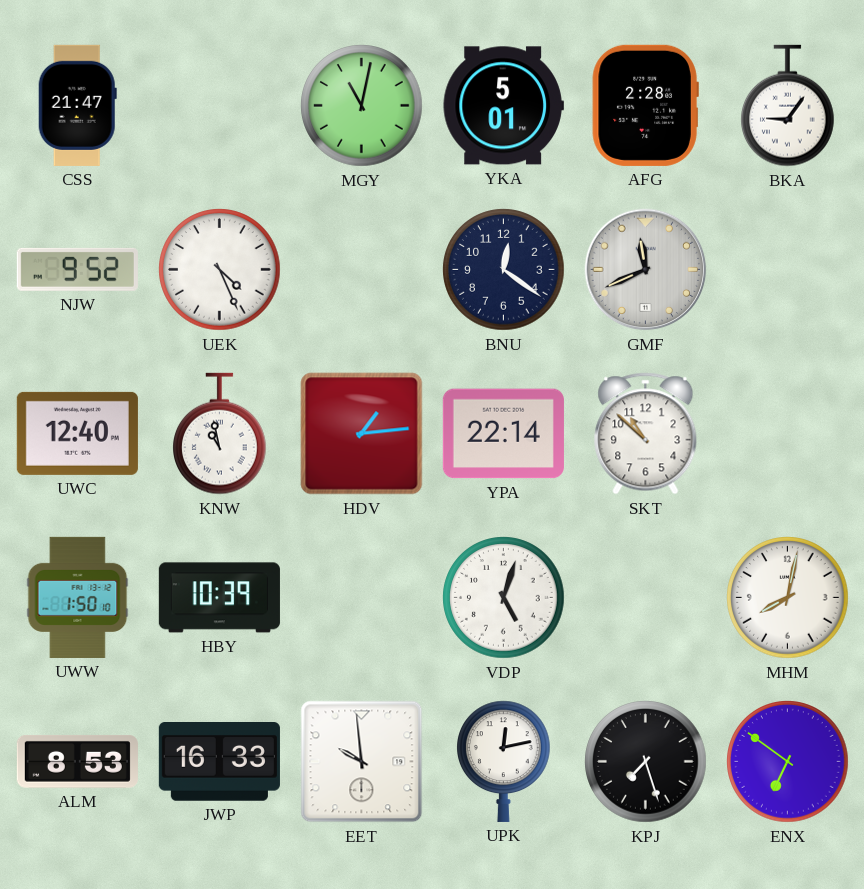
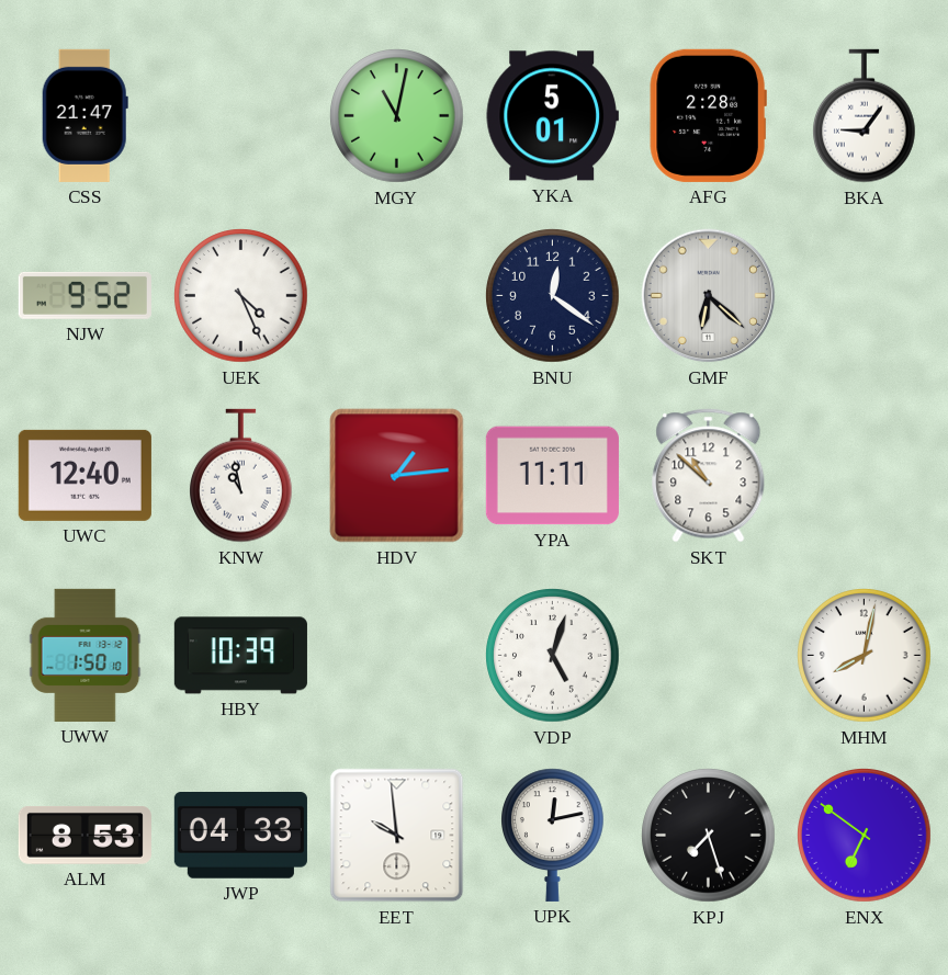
GMF: 11:41 -> 6:22 (709, 296)
YPA: 22:14 -> 11:11 (552, 476)
JWP: 16:33 -> 04:33 (240, 836)
